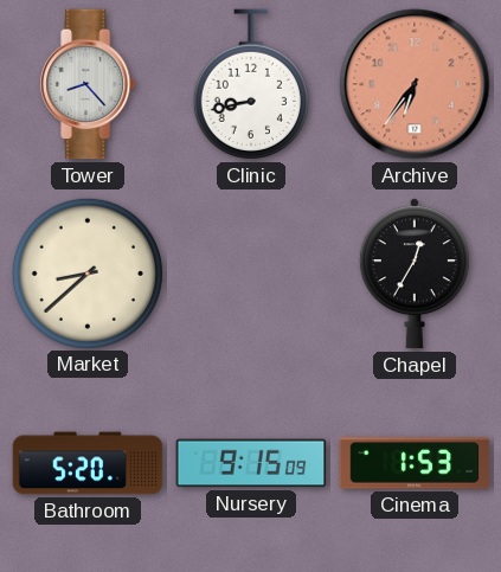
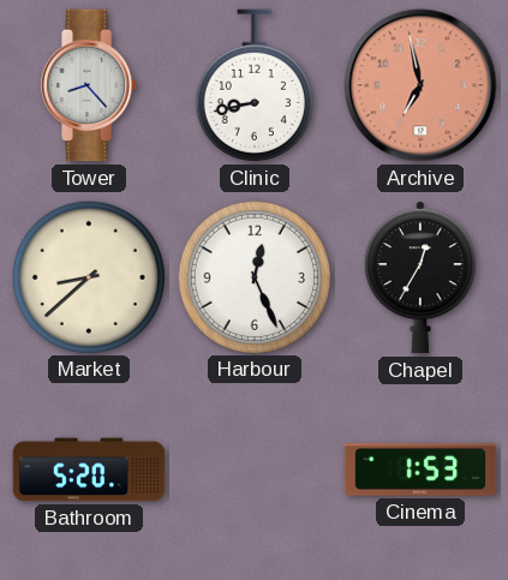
Archive: 6:36 -> 6:58 (420, 85)
Harbour: none -> 12:26 (253, 276)
Nursery: 9:15 -> none (251, 463)
